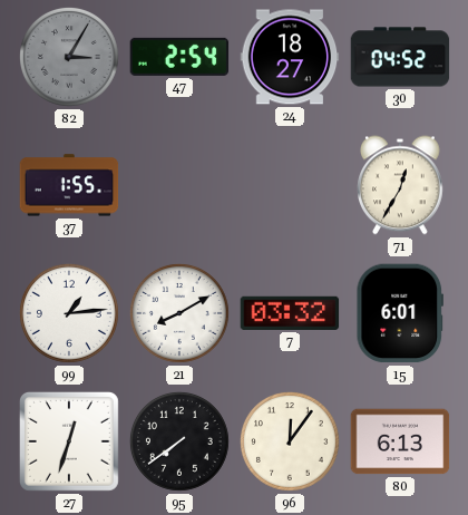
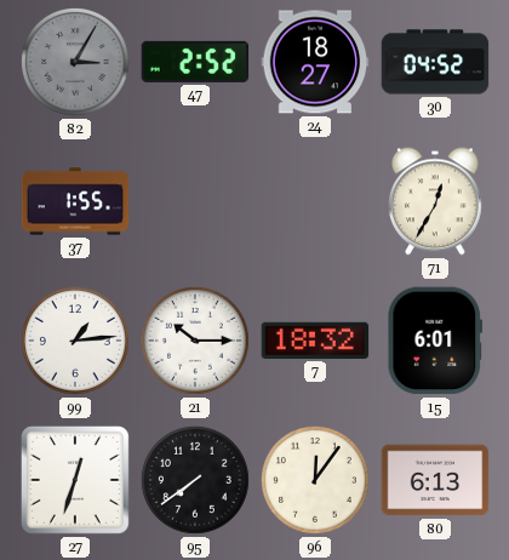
47: 2:54 -> 2:52 (195, 62)
21: 8:10 -> 10:15 (196, 342)
7: 03:32 -> 18:32 (315, 341)
